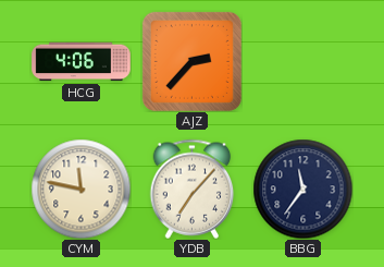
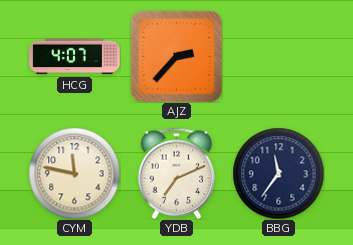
HCG: 4:06 -> 4:07 (75, 57)
YDB: 7:07 -> 7:11 (177, 173)
